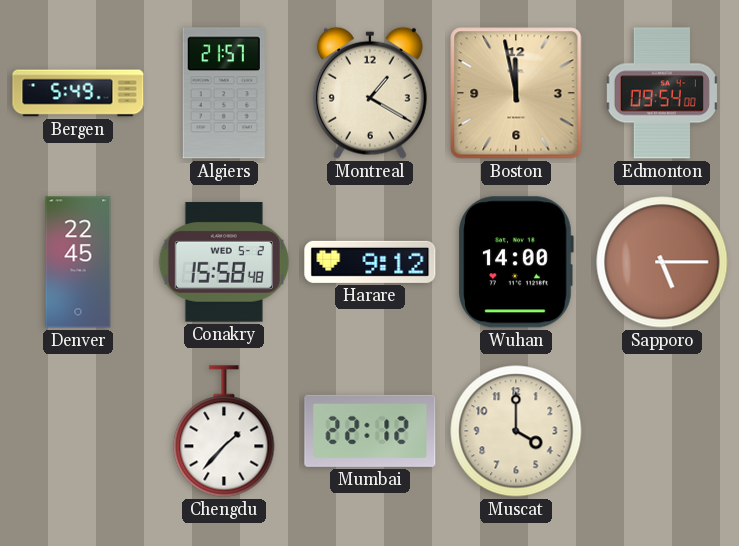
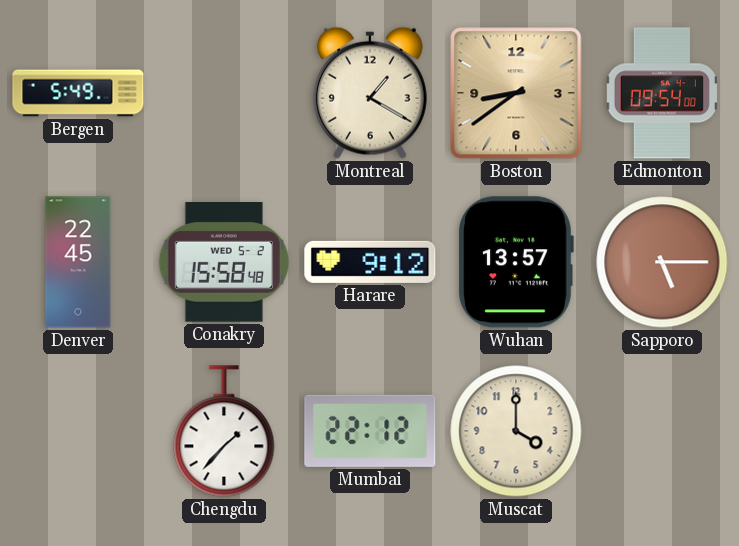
Algiers: 21:57 -> none (224, 93)
Boston: 11:58 -> 8:39 (516, 93)
Wuhan: 14:00 -> 13:57 (516, 262)
